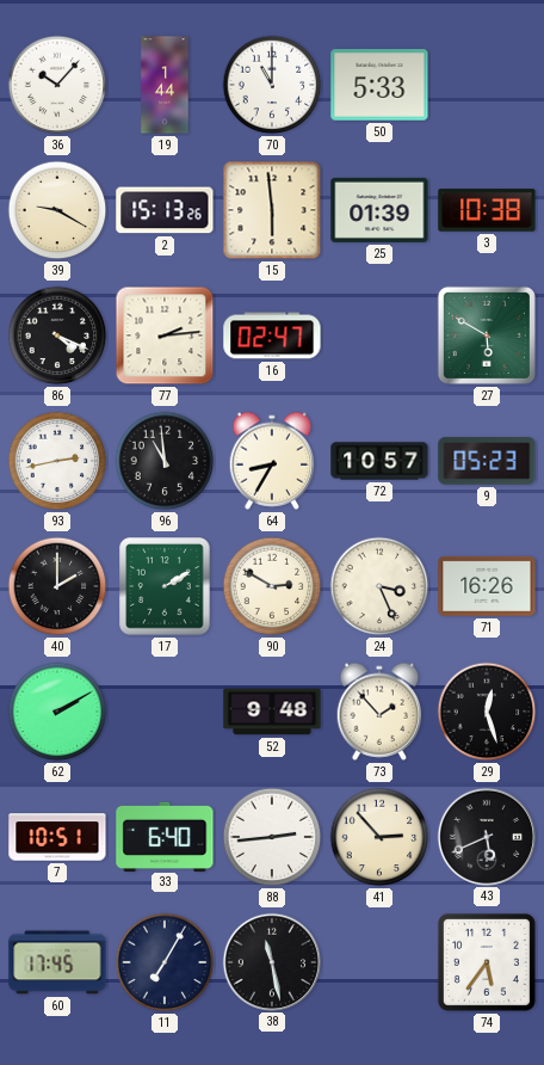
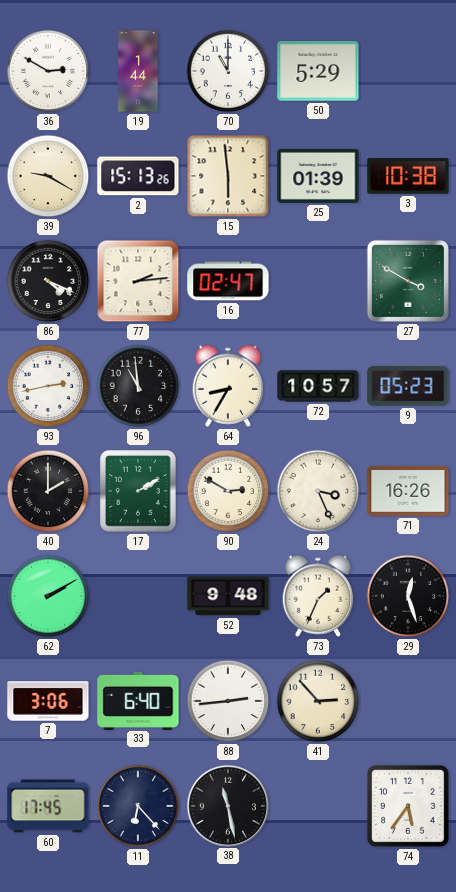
36: 10:07 -> 2:50 (48, 71)
50: 5:33 -> 5:29 (318, 71)
27: 5:50 -> 3:50 (408, 281)
73: 1:53 -> 1:34 (318, 596)
7: 10:51 -> 3:06 (48, 701)
43: 5:41 -> none (486, 836)
11: 7:05 -> 6:23 (138, 806)
